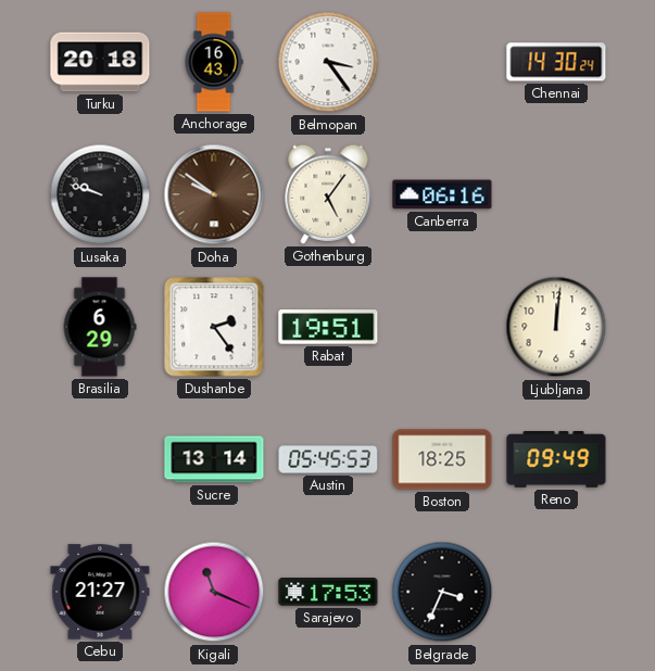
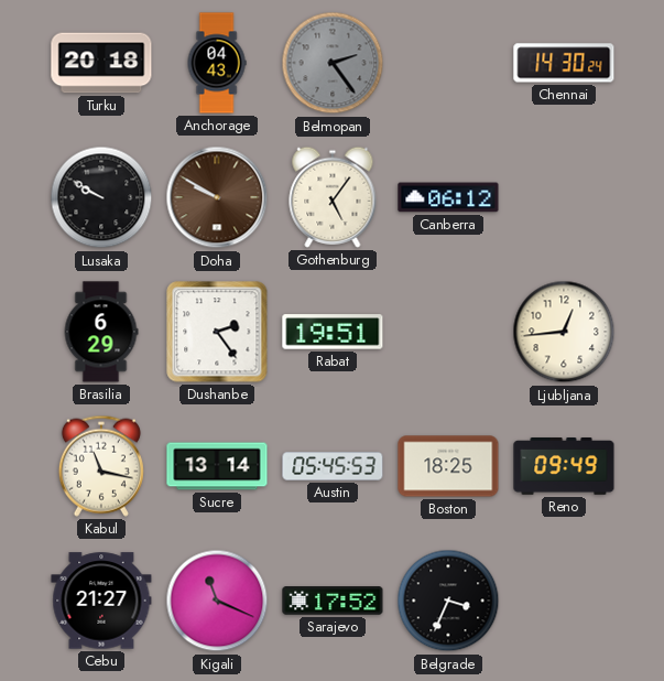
Anchorage: 16:43 -> 04:43 (217, 63)
Belmopan: 3:24 -> 2:24 (333, 63)
Belmopan dial: white -> grey (333, 63)
Lusaka: 9:48 -> 9:50 (101, 197)
Doha: 9:51 -> 9:50 (217, 197)
Canberra: 06:16 -> 06:12 (448, 197)
Ljubljana: 12:01 -> 12:44 (564, 332)
Kabul: none -> 11:17 (101, 466)
Sarajevo: 17:53 -> 17:52 (333, 601)
